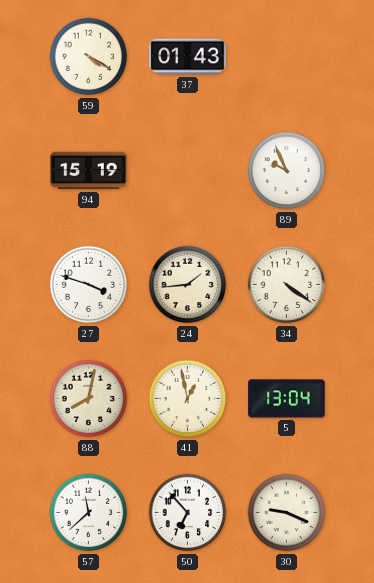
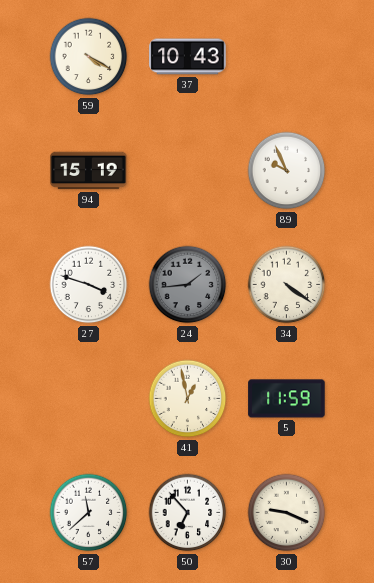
37: 01:43 -> 10:43 (188, 57)
24 dial: cream -> grey (188, 285)
88: 8:02 -> none (89, 399)
5: 13:04 -> 11:59 (287, 399)
